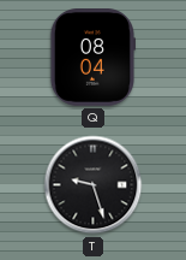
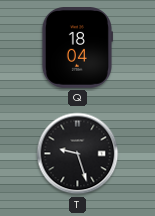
Q: 08:04 -> 18:04 (76, 48)
